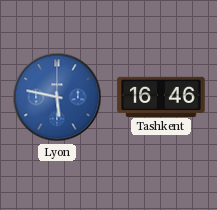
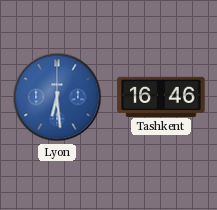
Lyon: 5:47 -> 6:29 (57, 97)
